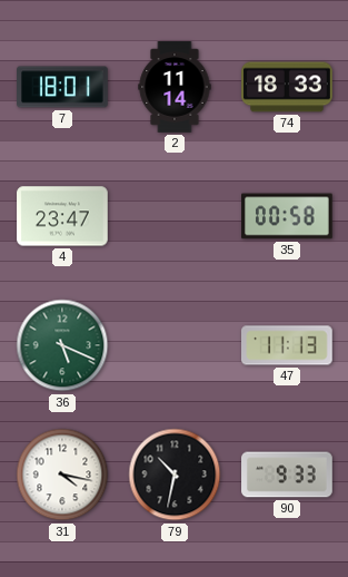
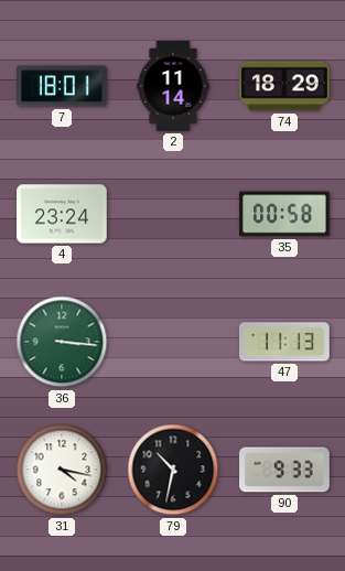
74: 18:33 -> 18:29 (284, 86)
4: 23:47 -> 23:24 (62, 214)
36: 5:19 -> 3:16 (62, 342)
